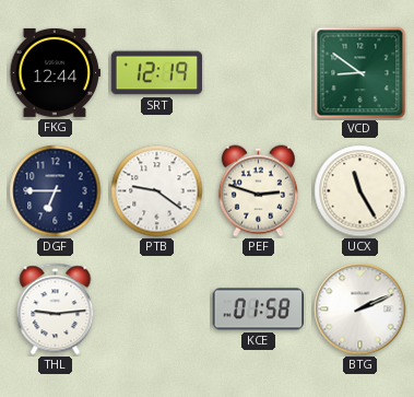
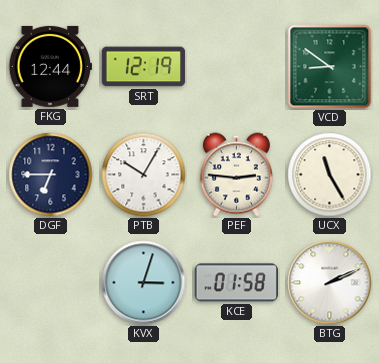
PTB: 9:21 -> 10:05 (144, 175)
PEF: 2:48 -> 2:46 (236, 175)
THL: 9:14 -> none (56, 310)
KVX: none -> 3:03 (144, 283)
